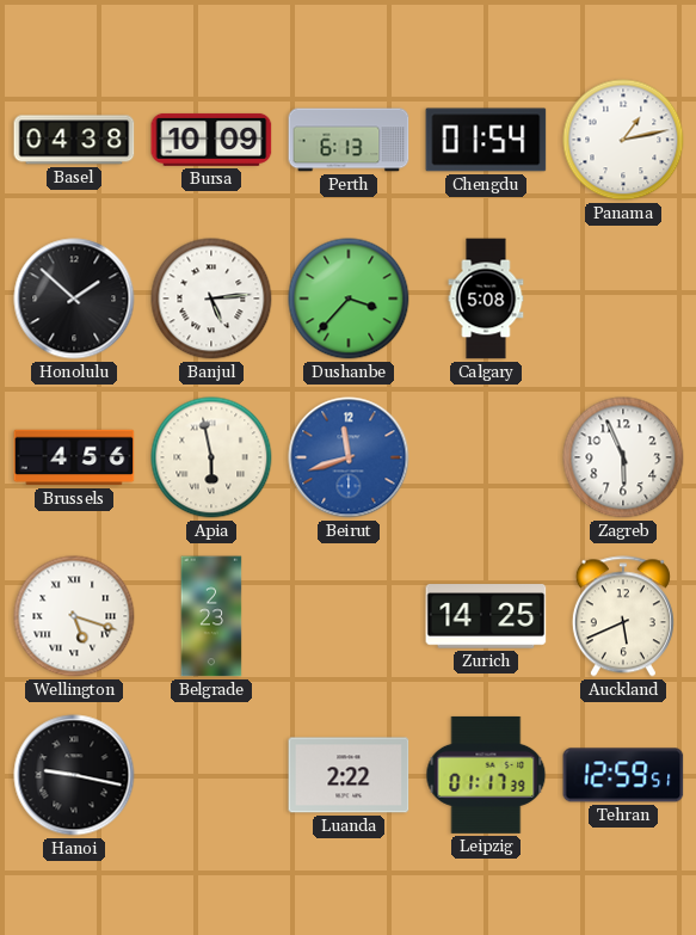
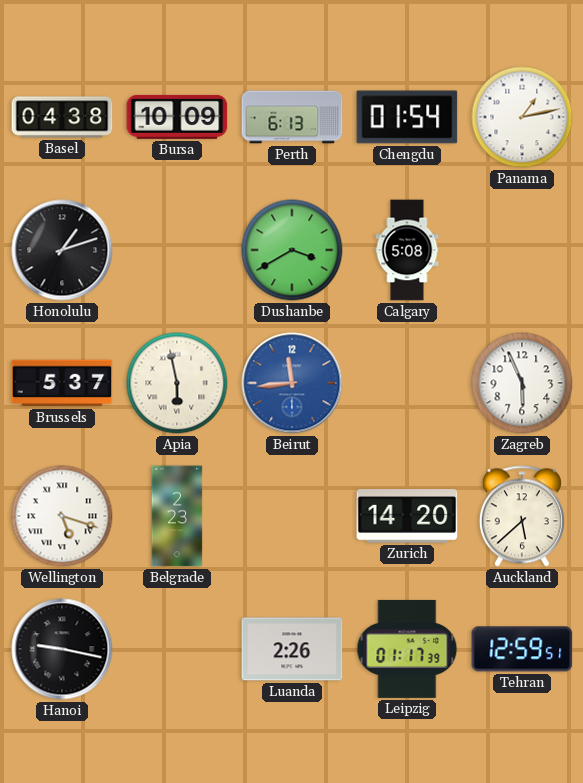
Honolulu: 1:52 -> 1:12 (62, 250)
Banjul: 5:14 -> none (211, 299)
Dushanbe: 3:37 -> 3:40 (292, 250)
Brussels: 4:56 -> 5:37 (62, 383)
Beirut: 11:42 -> 11:44 (292, 383)
Zurich: 14:25 -> 14:20 (407, 516)
Auckland: 5:41 -> 5:38 (522, 516)
Luanda: 2:22 -> 2:26 (292, 649)
